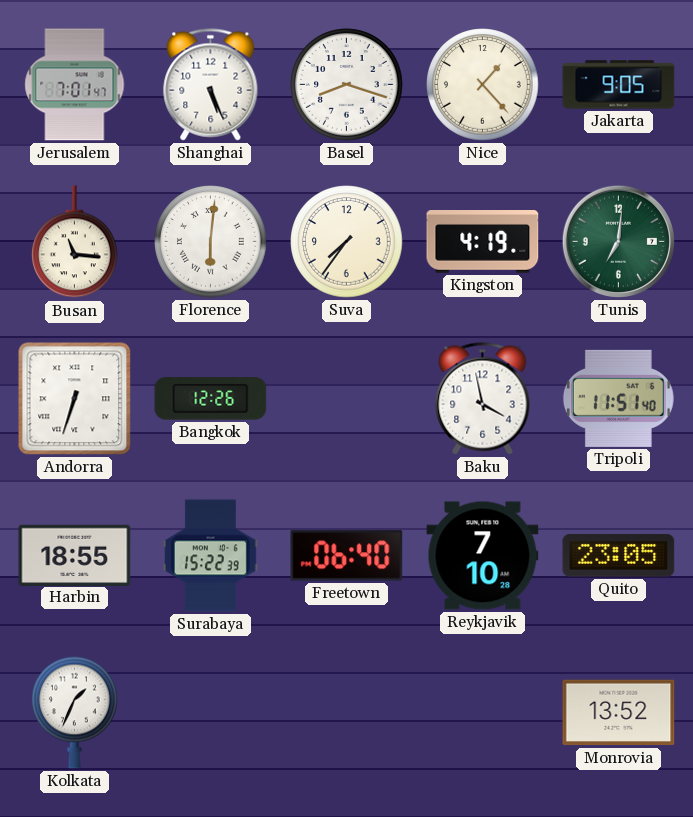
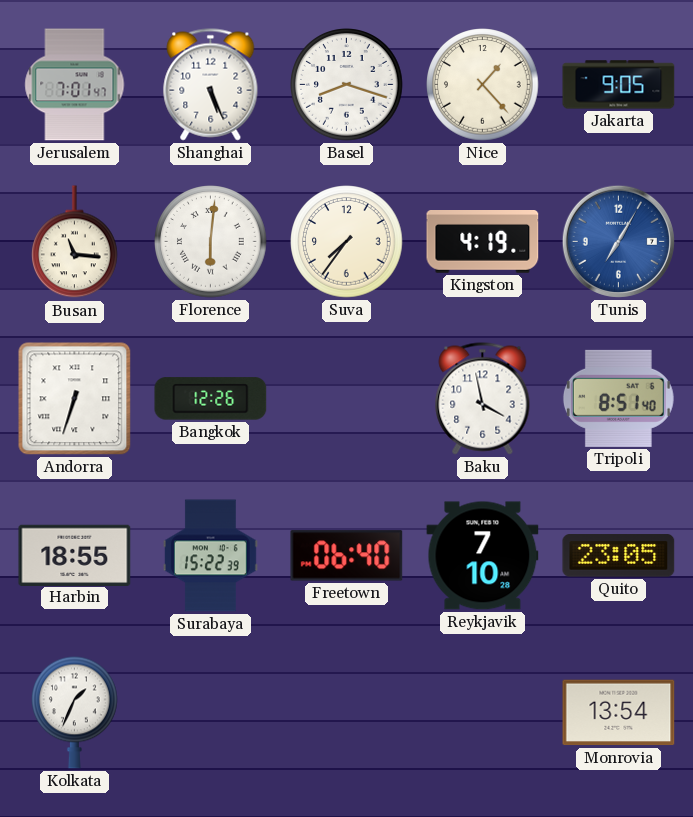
Tunis: 7:01 -> 7:05 (618, 241)
Tunis dial: green -> blue (618, 241)
Tripoli: 11:51 -> 8:51 (618, 398)
Monrovia: 13:52 -> 13:54 (619, 713)
